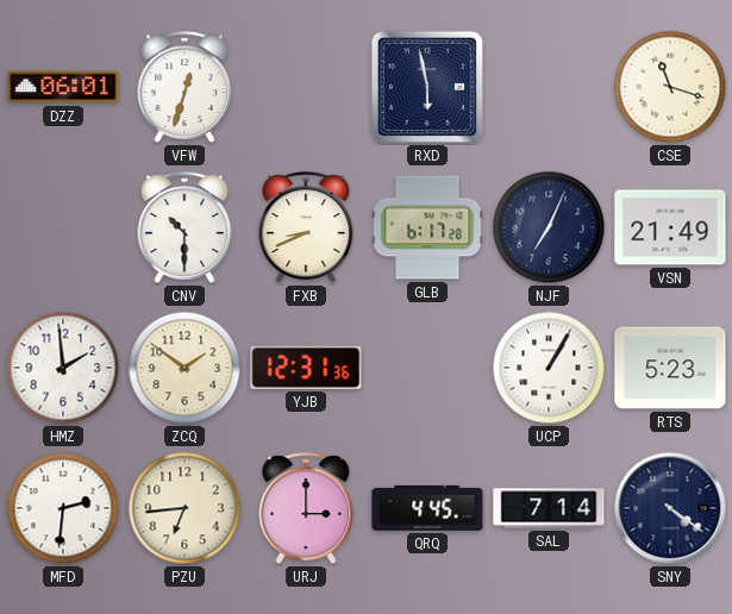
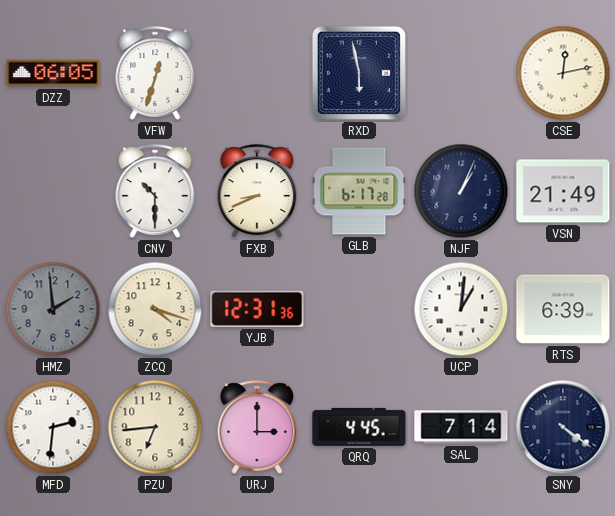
DZZ: 06:01 -> 06:05 (53, 73)
CSE: 11:18 -> 12:13 (563, 73)
NJF: 7:04 -> 1:04 (461, 191)
HMZ dial: white -> grey (53, 309)
ZCQ: 1:51 -> 4:18 (155, 309)
UCP: 1:05 -> 1:01 (461, 309)
RTS: 5:23 -> 6:39 (563, 309)
